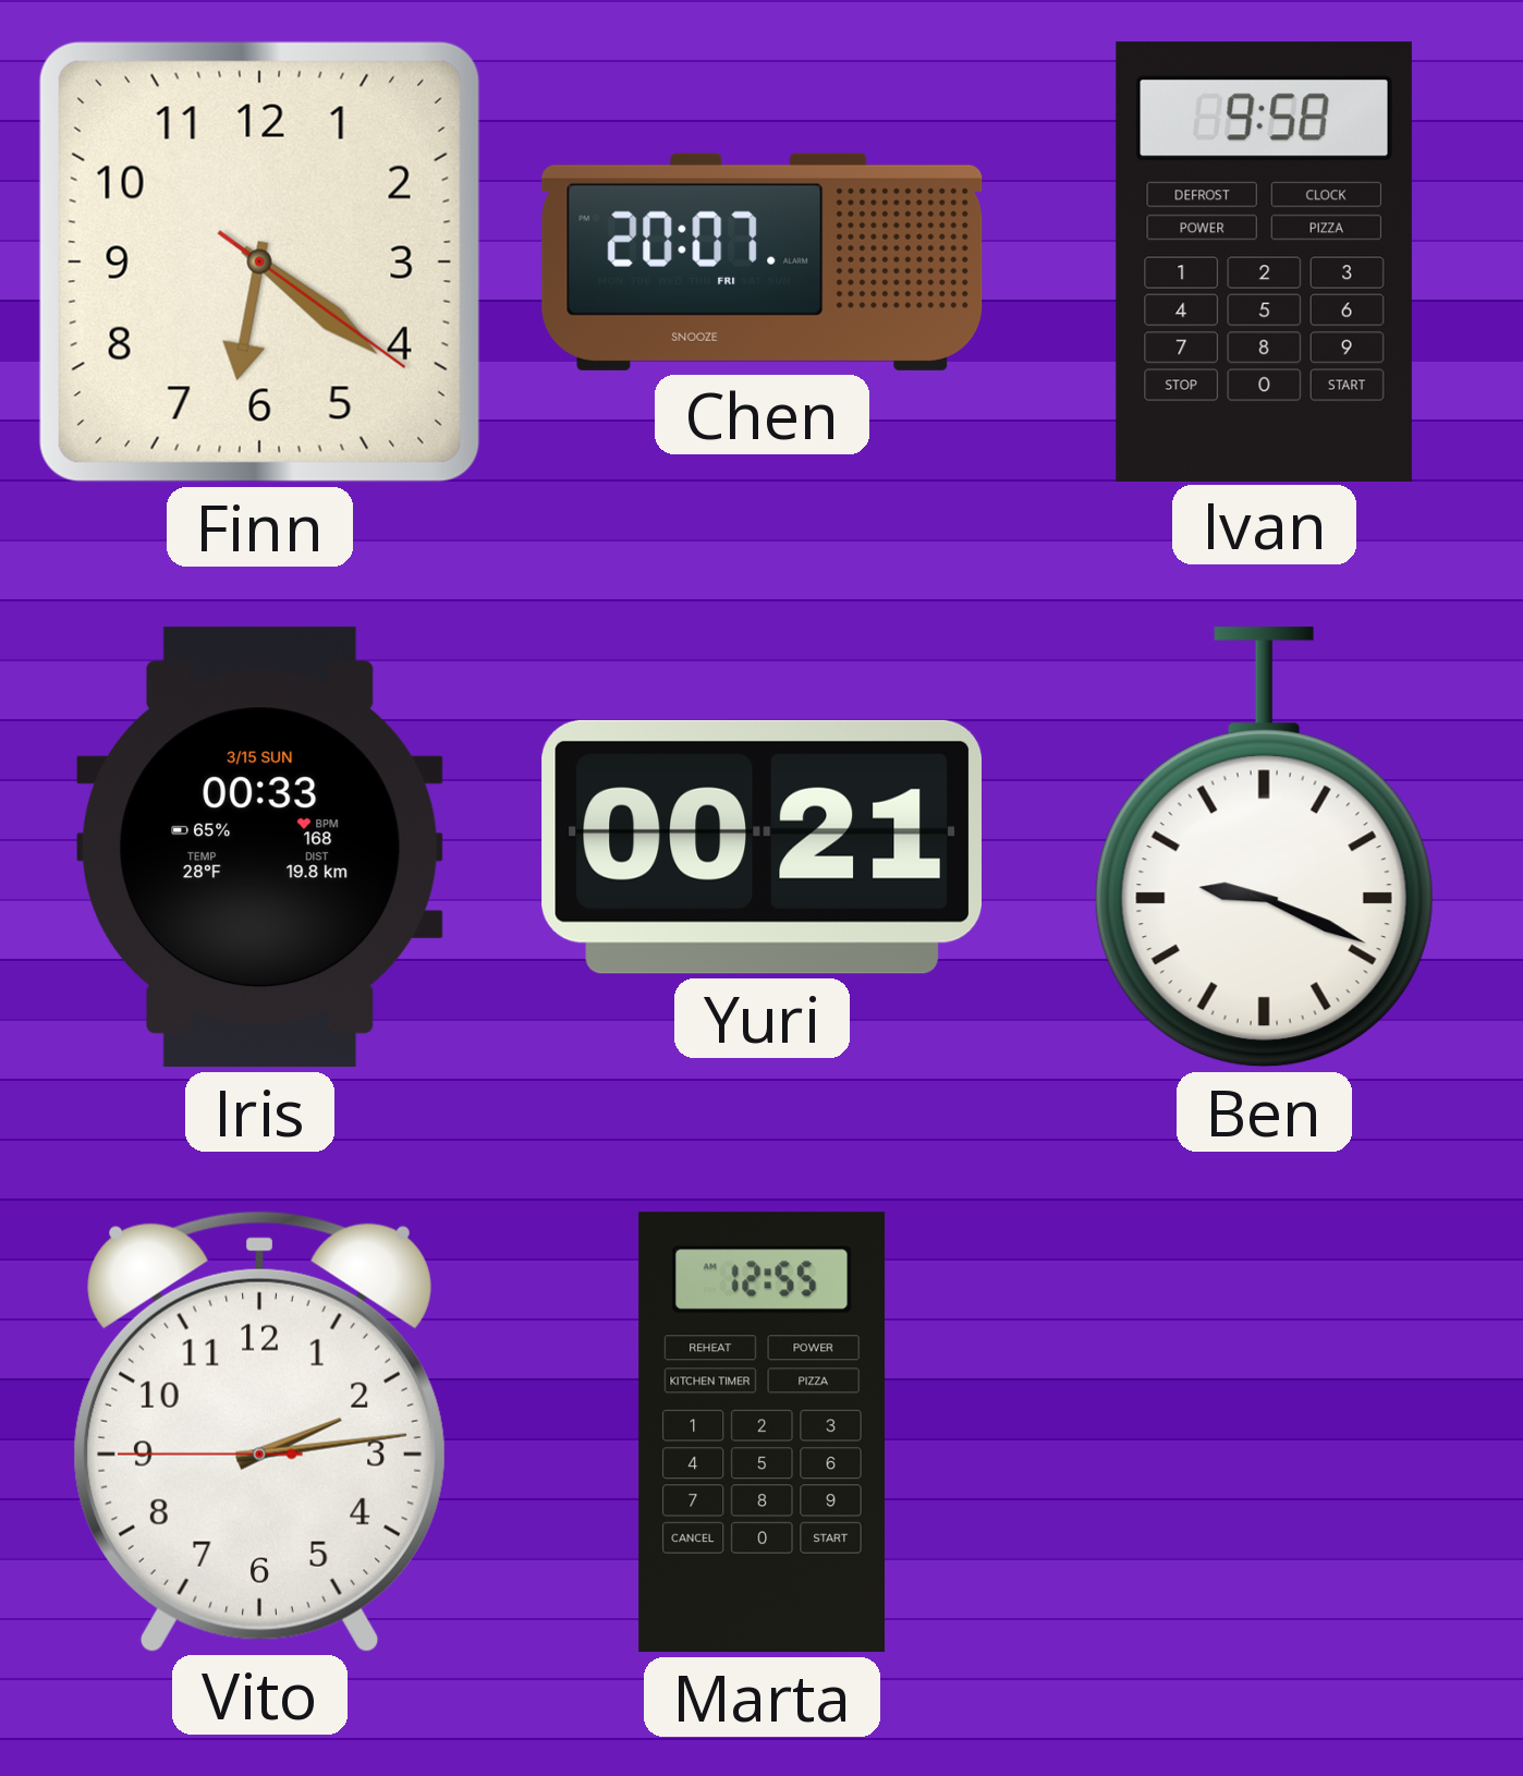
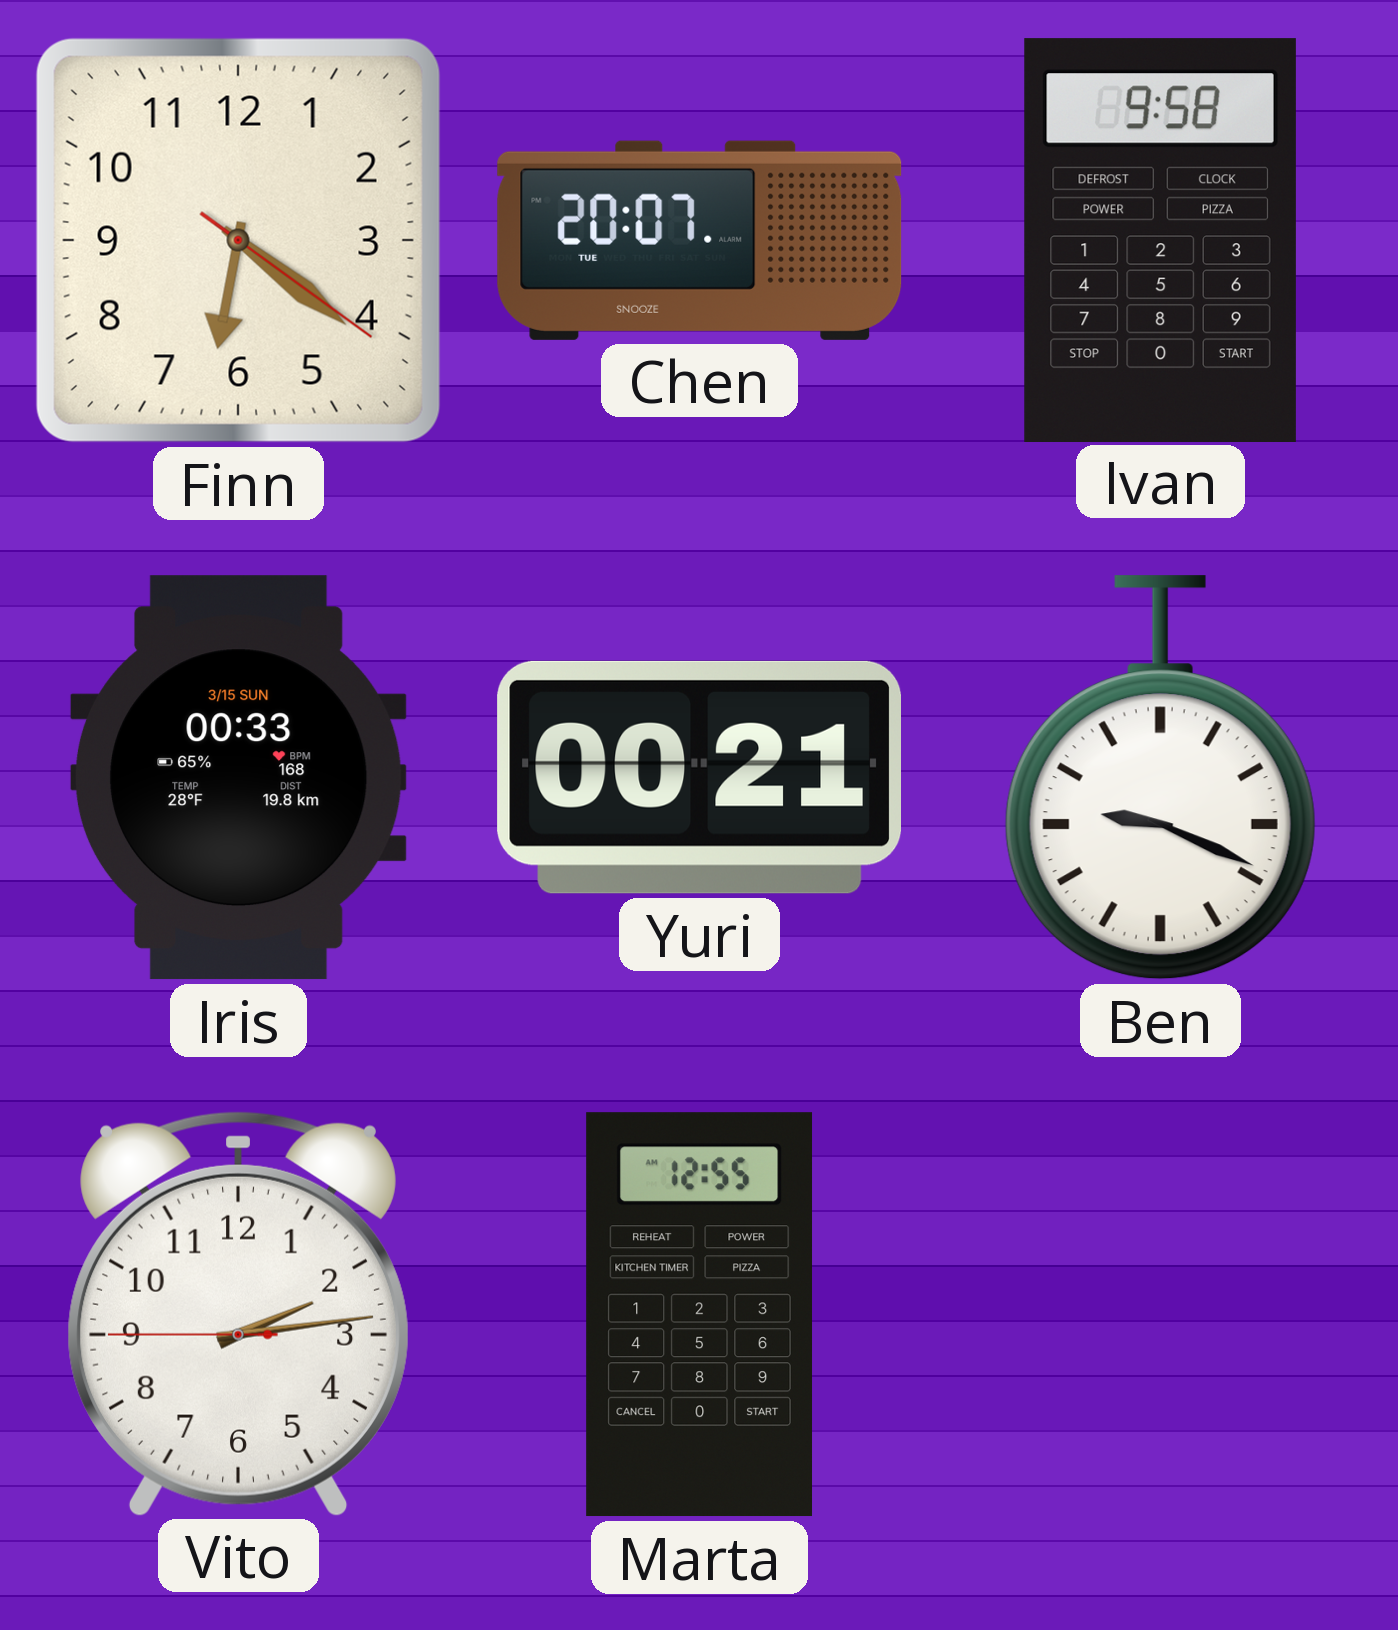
Chen date: FRI -> TUE (700, 240)
